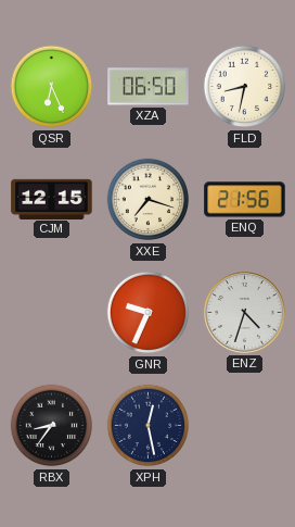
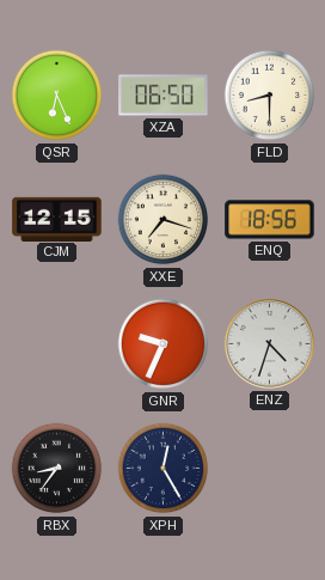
FLD: 8:32 -> 8:30 (270, 96)
ENQ: 21:56 -> 18:56 (270, 220)
XPH: 12:28 -> 12:25 (164, 469)
